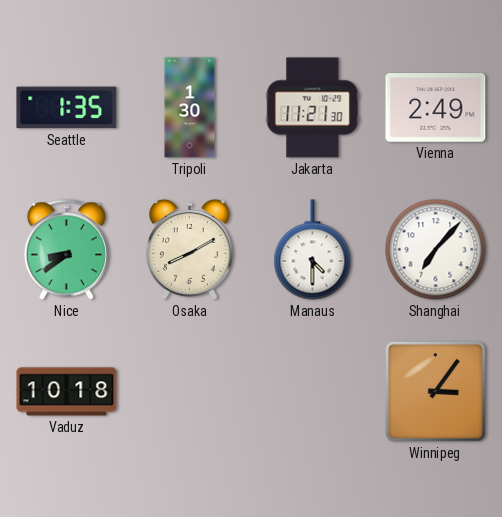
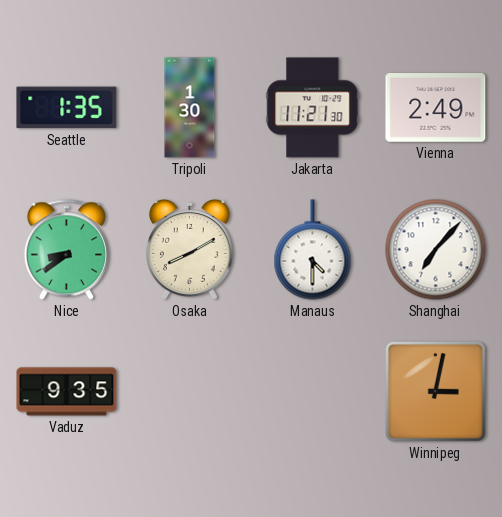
Vaduz: 10:18 -> 9:35 (67, 392)
Winnipeg: 3:06 -> 3:02 (436, 392)
